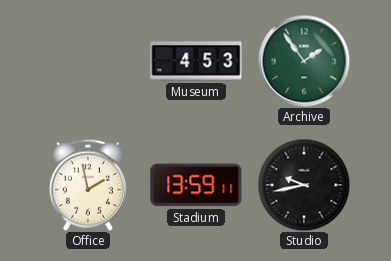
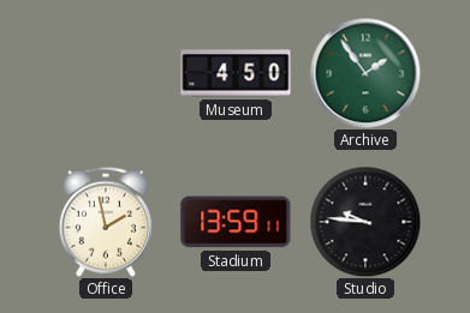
Museum: 4:53 -> 4:50 (236, 73)
Studio: 9:43 -> 9:46 (365, 222)
